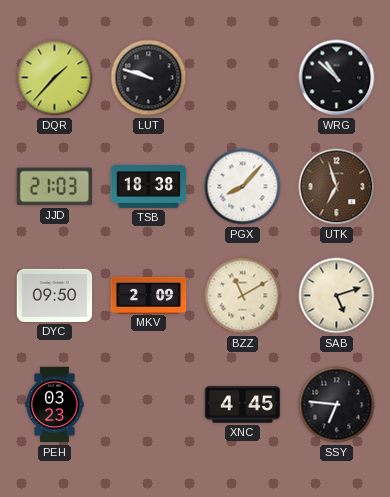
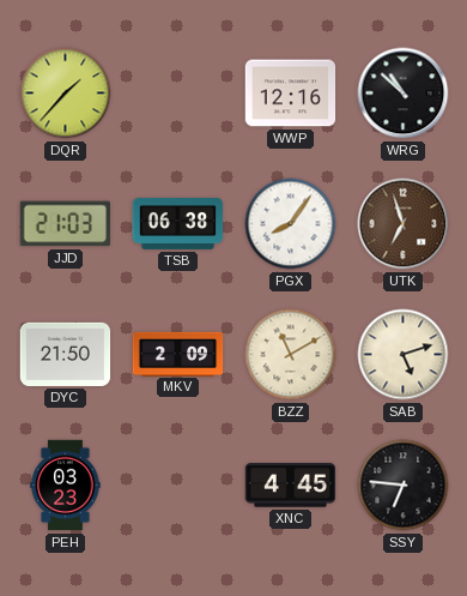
LUT: 9:48 -> none (149, 78)
WWP: none -> 12:16 (291, 94)
TSB: 18:38 -> 06:38 (178, 223)
PGX: 8:07 -> 8:06 (291, 224)
DYC: 09:50 -> 21:50 (66, 354)
